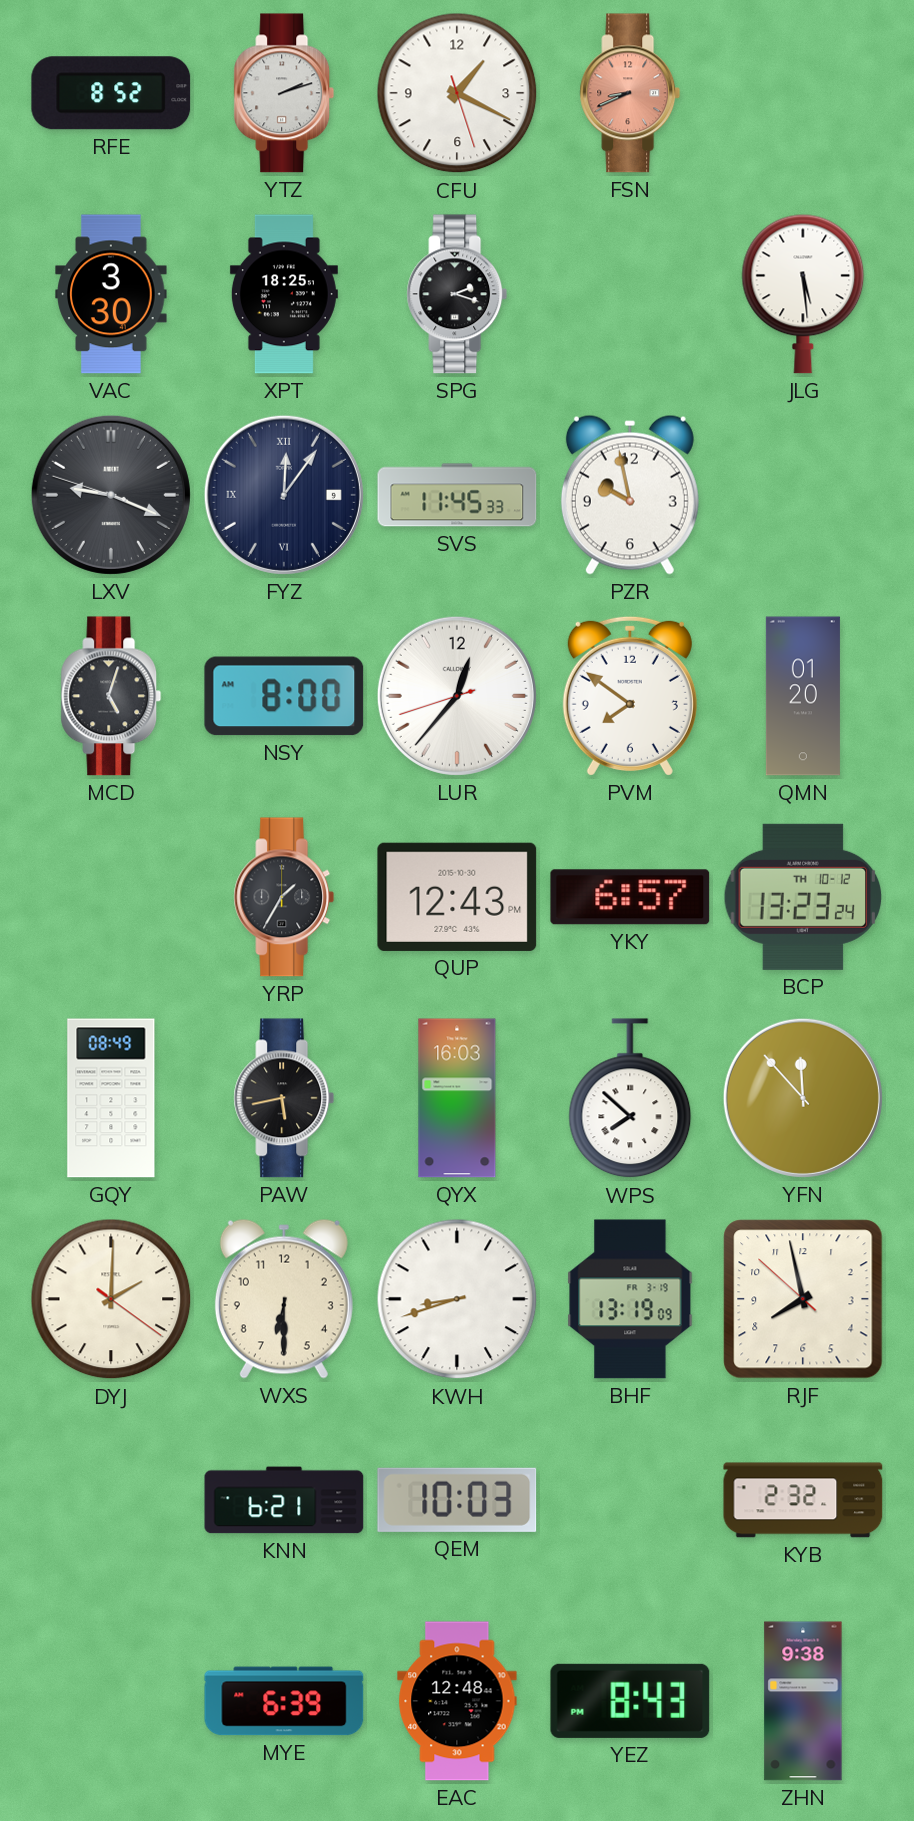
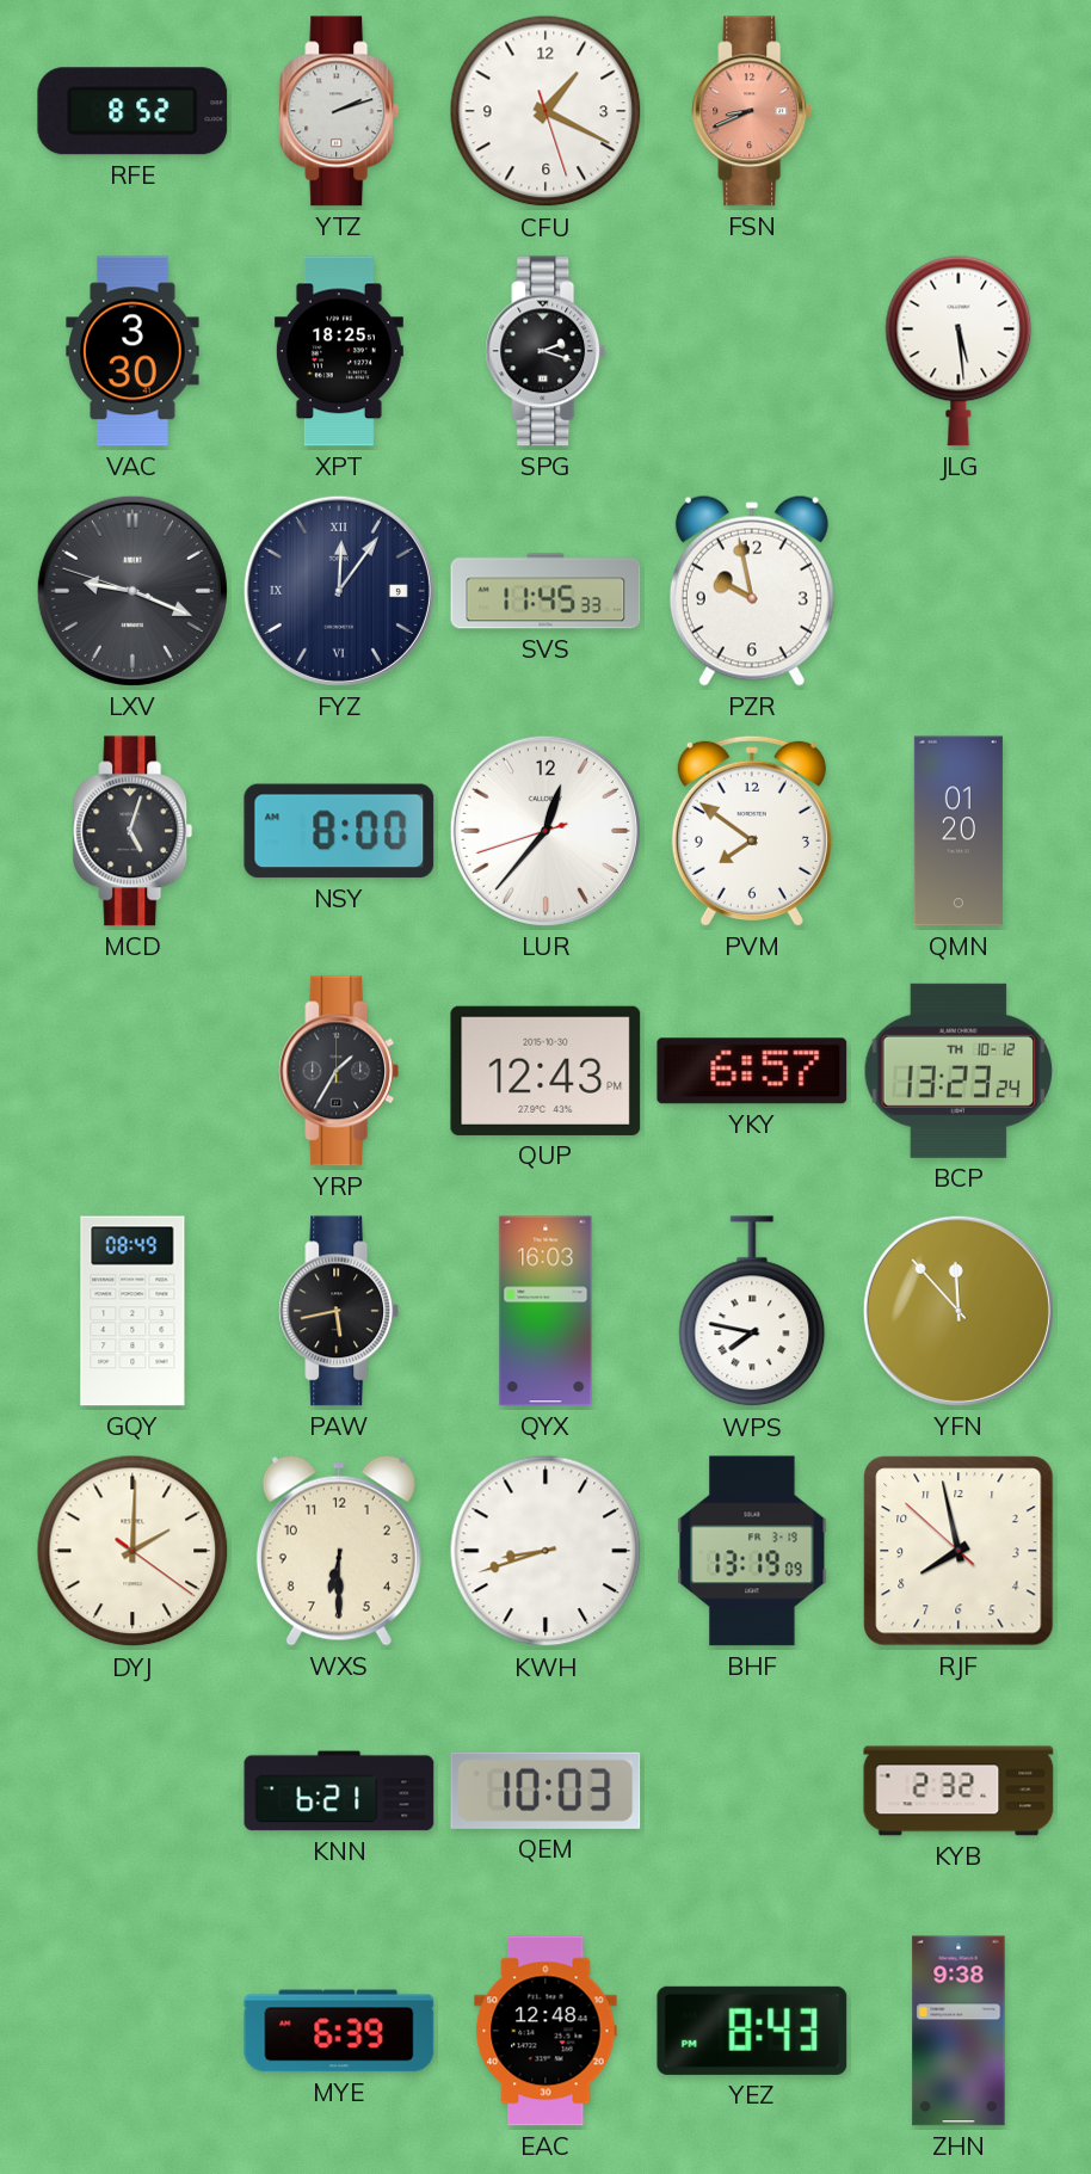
WPS: 7:52 -> 7:47 (752, 1312)
